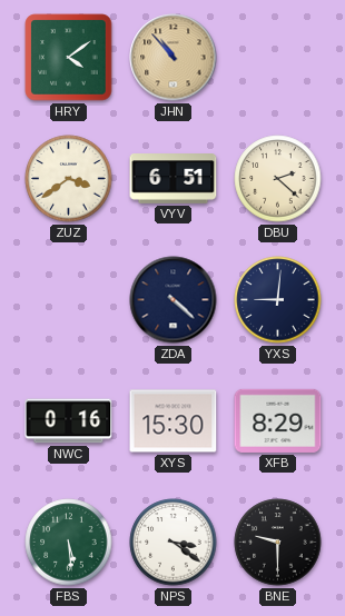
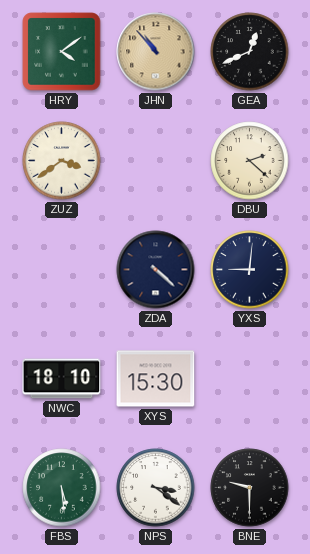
GEA: none -> 12:41 (250, 52)
VYV: 6:51 -> none (174, 179)
NWC: 0:16 -> 18:10 (62, 379)
XFB: 8:29 -> none (278, 420)
